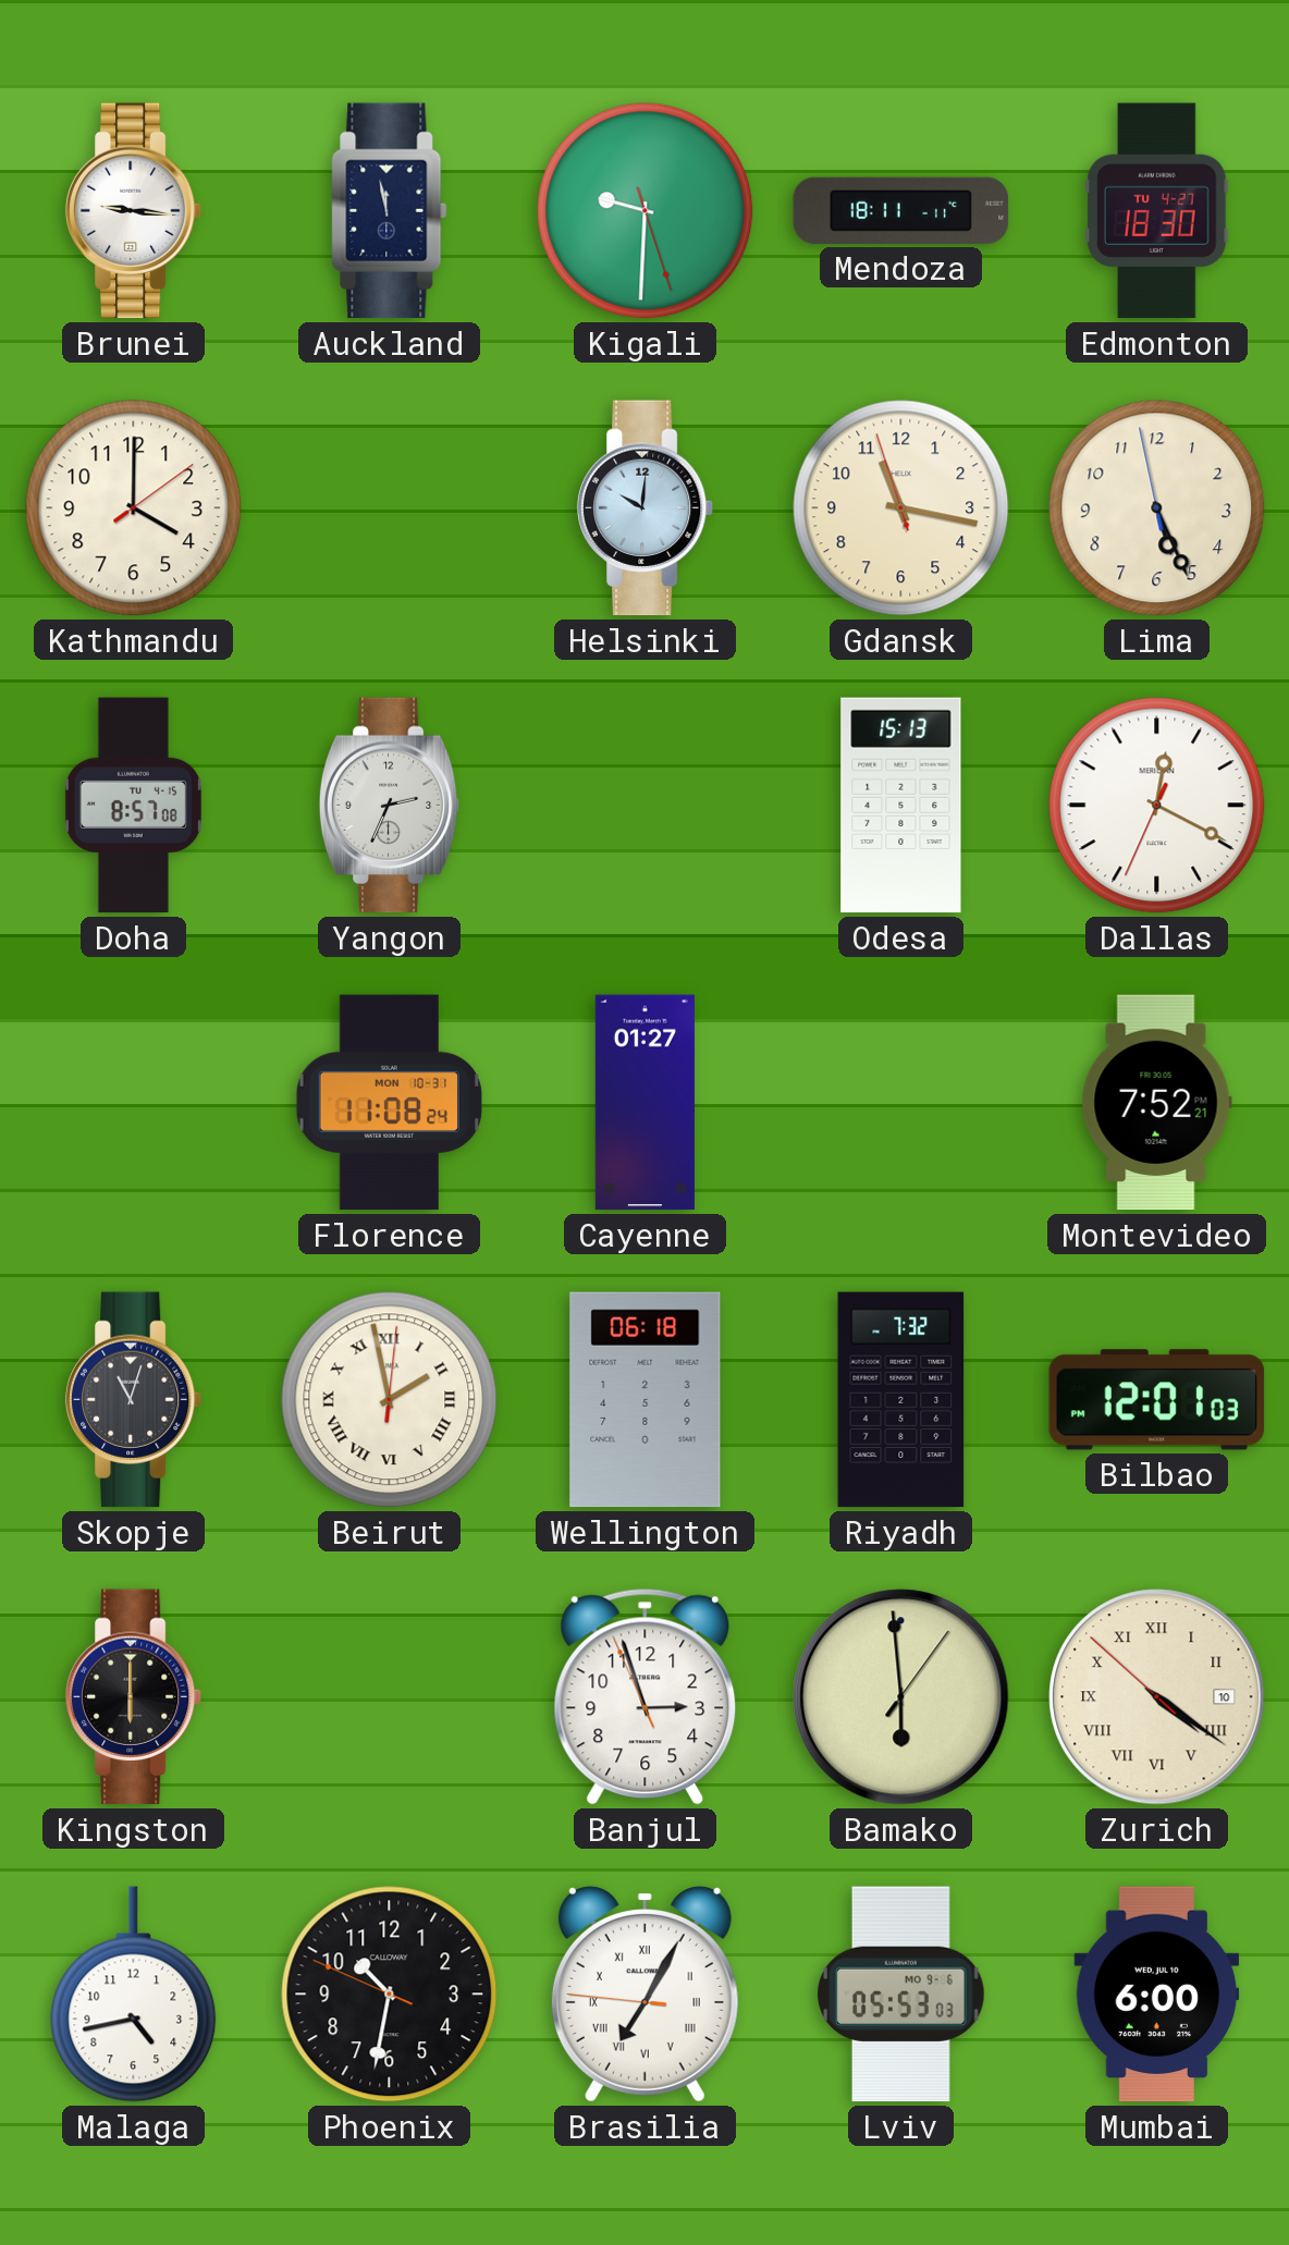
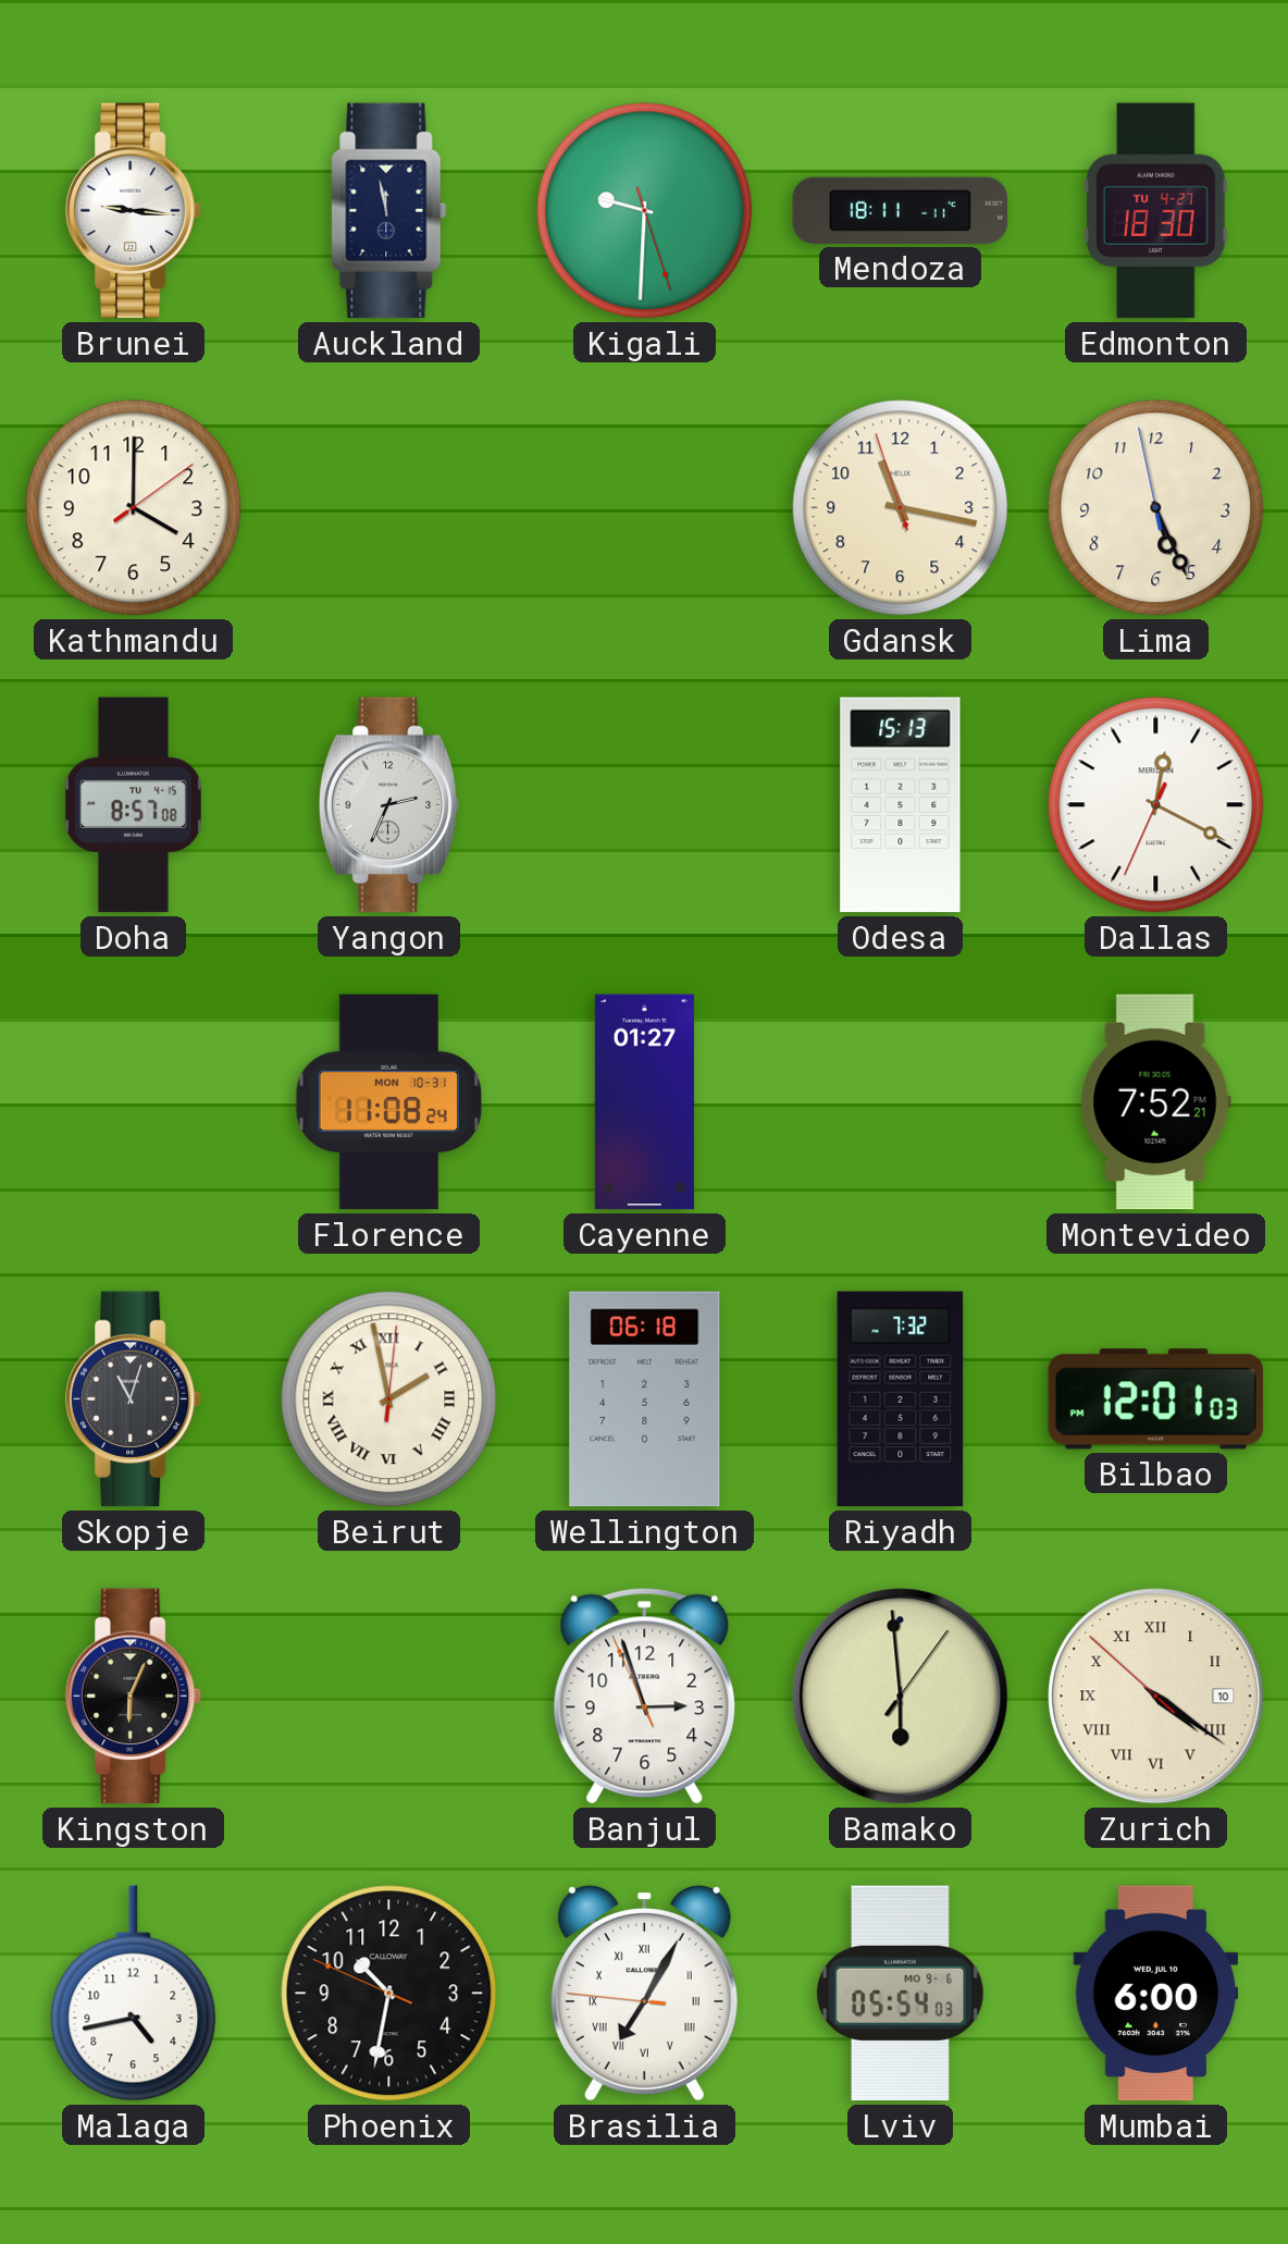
Helsinki: 10:01 -> none (646, 508)
Kingston: 6:00 -> 6:04 (134, 1697)
Lviv: 05:53 -> 05:54 (901, 1994)
